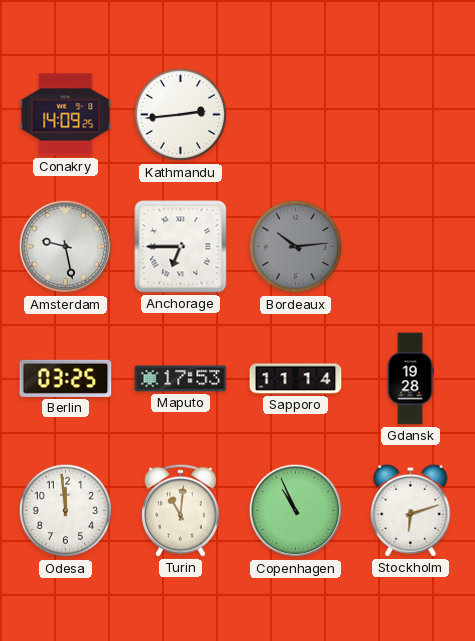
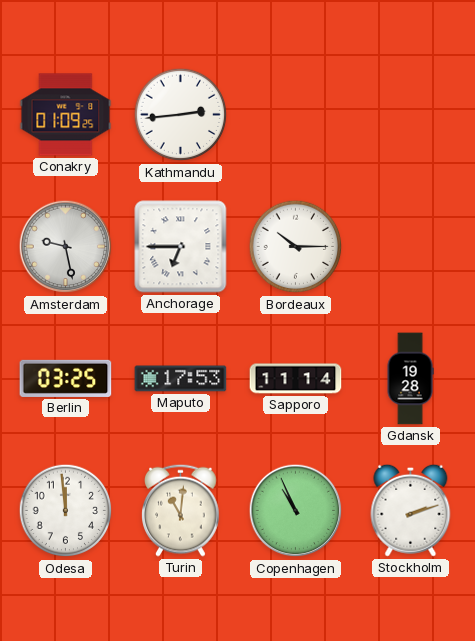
Conakry: 14:09 -> 01:09 (66, 115)
Bordeaux: 10:14 -> 10:15 (296, 247)
Bordeaux dial: grey -> white (296, 247)
Stockholm: 6:12 -> 2:12 (411, 510)
